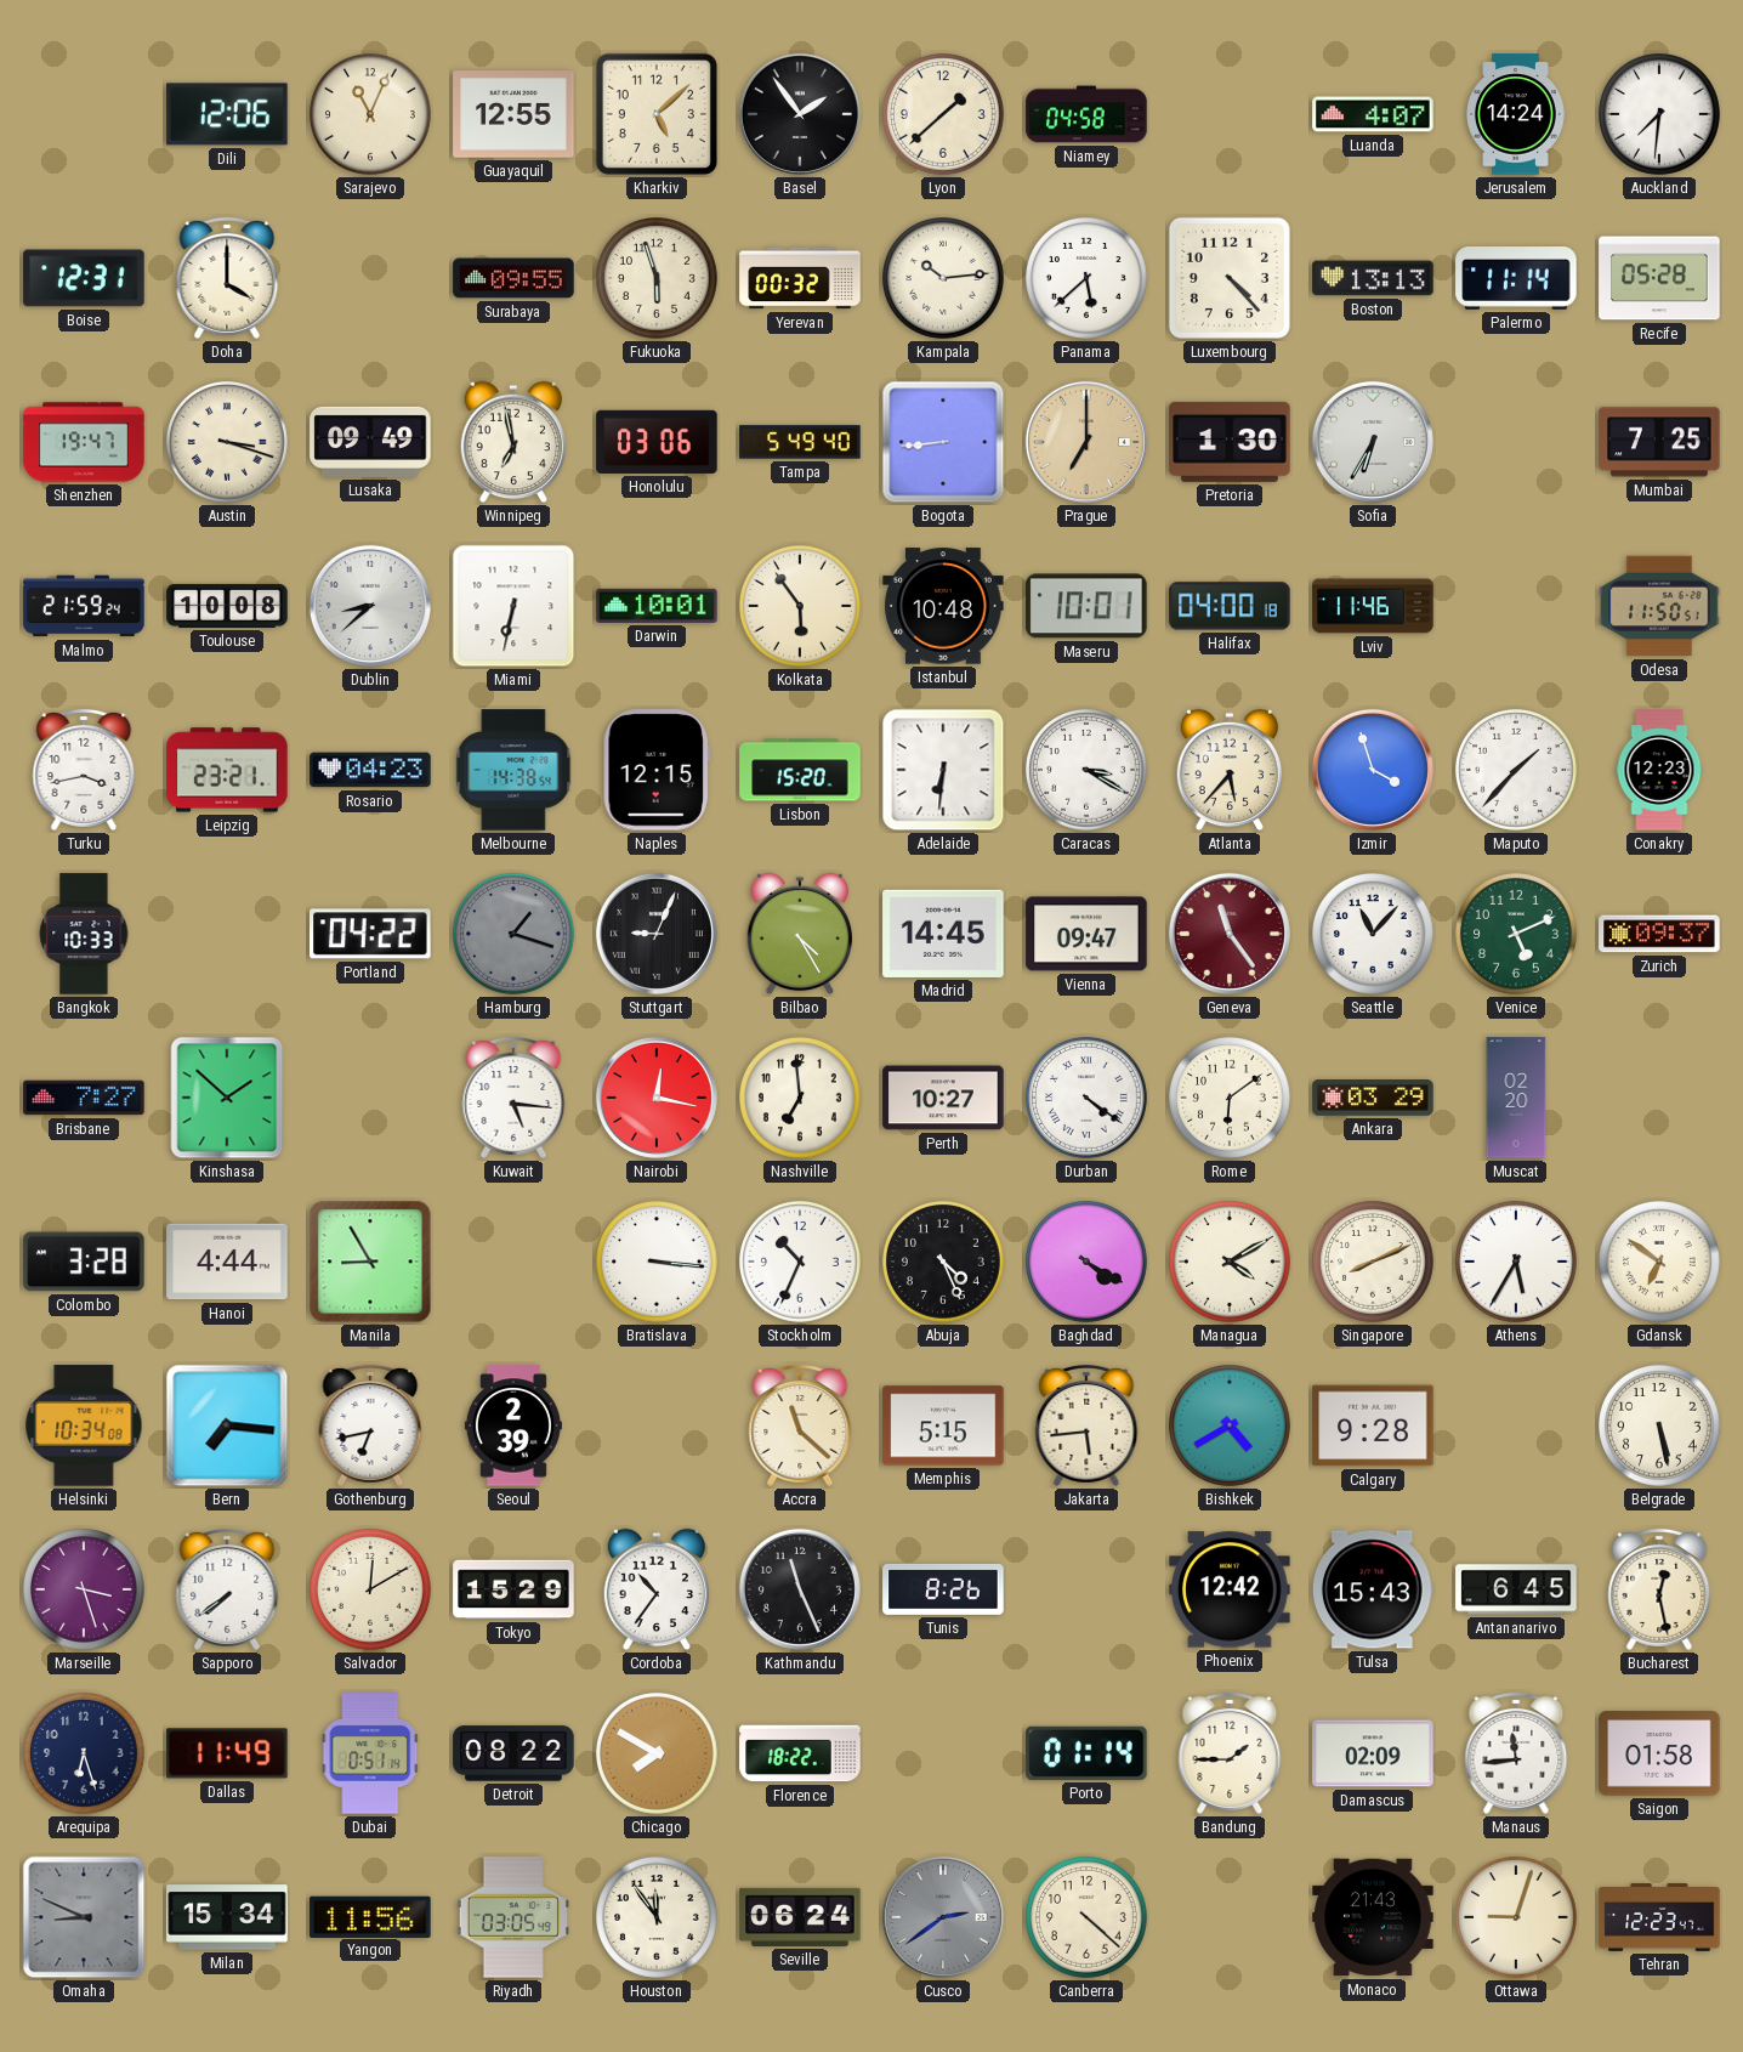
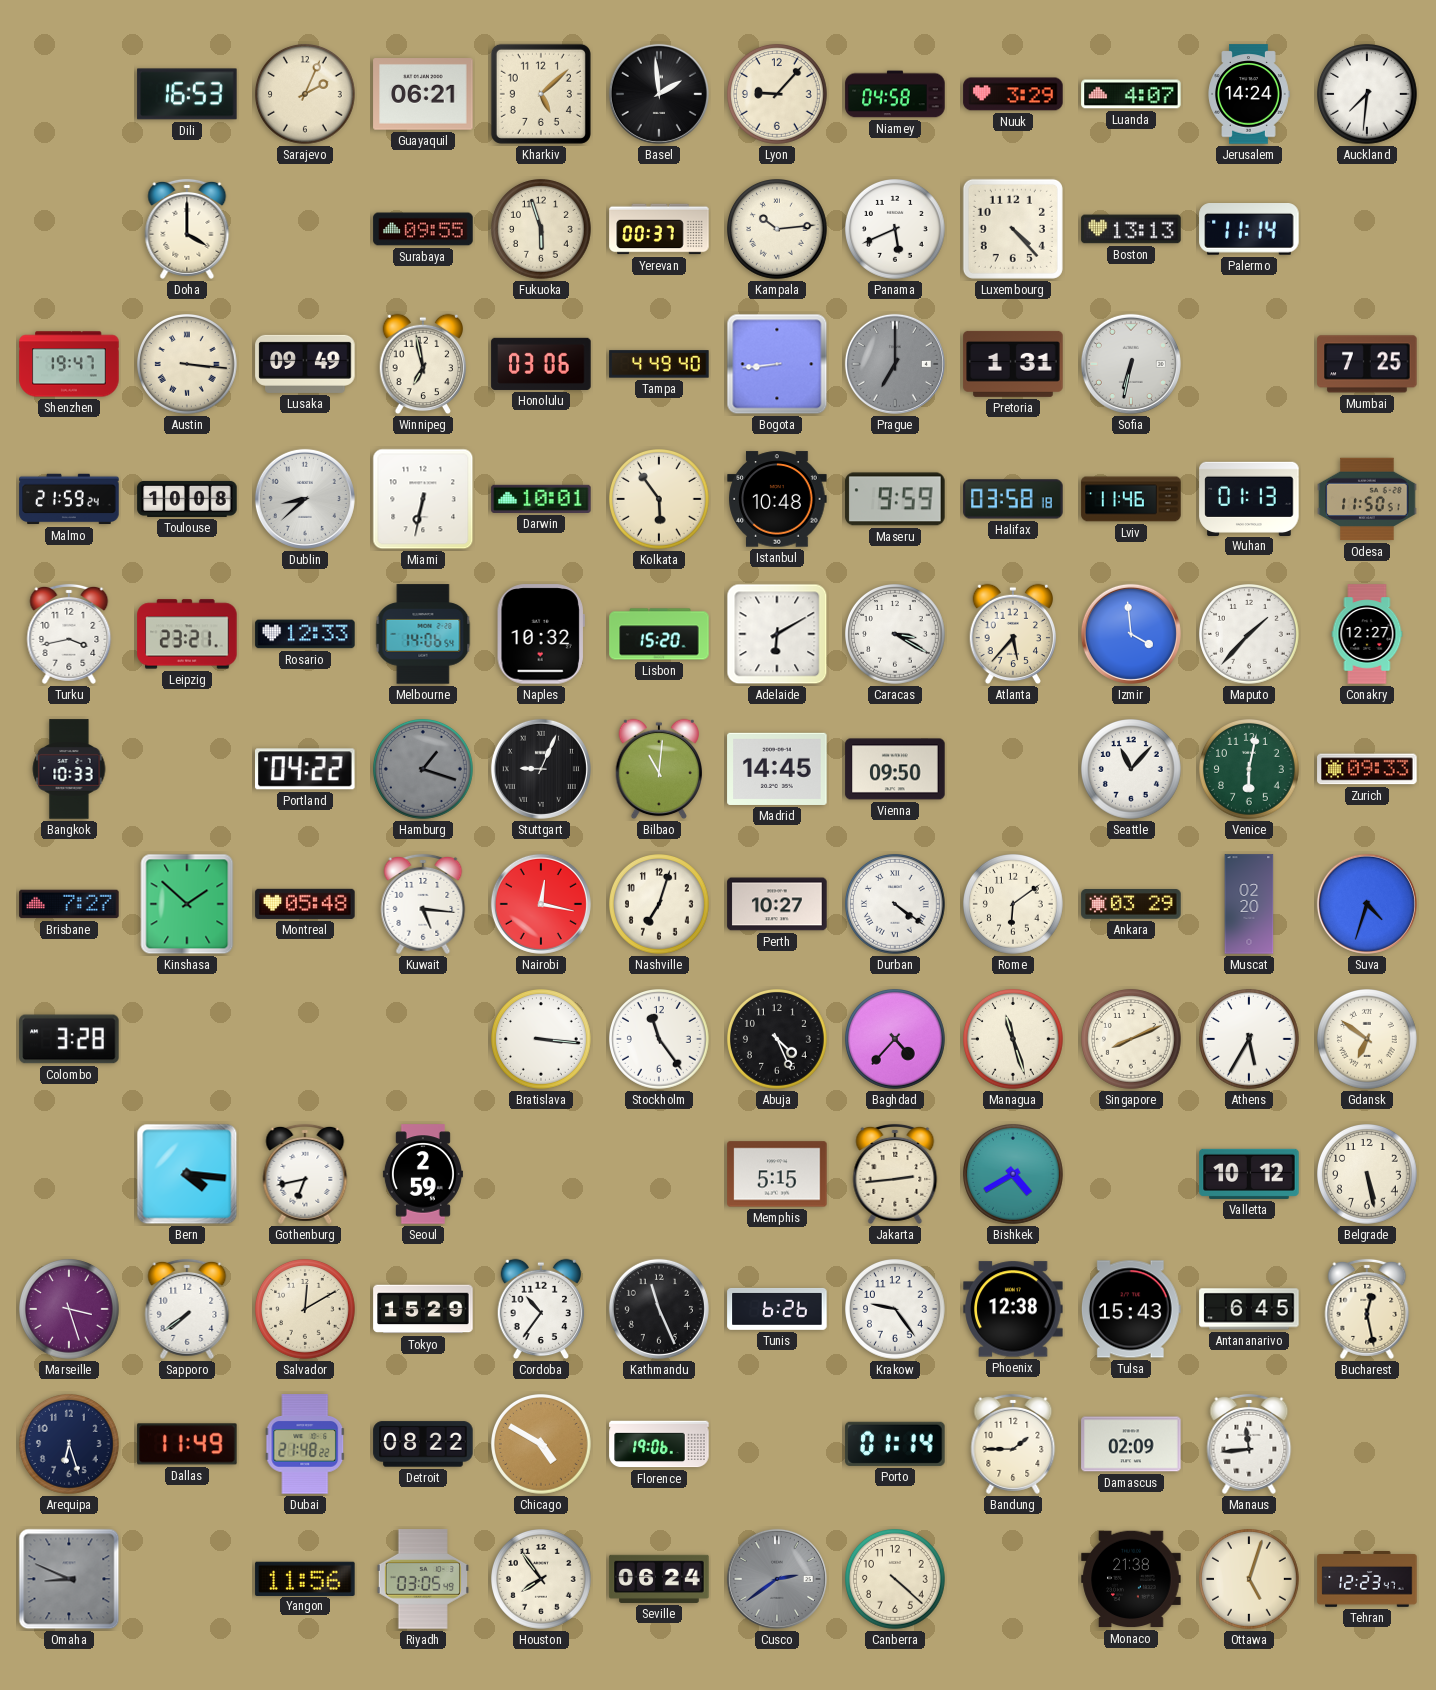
Dili: 12:06 -> 16:53 (187, 94)
Sarajevo: 11:04 -> 2:04 (306, 95)
Guayaquil: 12:55 -> 06:21 (423, 94)
Basel: 1:54 -> 1:59 (659, 94)
Lyon: 1:38 -> 9:07 (778, 95)
Nuuk: none -> 3:29 (1013, 94)
Boise: 12:31 -> none (84, 278)
Yerevan: 00:32 -> 00:37 (659, 229)
Panama: 5:38 -> 5:41 (896, 230)
Recife: 05:28 -> none (1659, 278)
Austin: 3:18 -> 3:16 (188, 365)
Tampa: 5:49 -> 4:49 (659, 364)
Prague dial: champagne -> grey (895, 364)
Pretoria: 1:30 -> 1:31 (1013, 364)
Sofia: 6:35 -> 6:32 (1131, 364)
Maseru: 10:01 -> 9:59 (895, 499)
Halifax: 04:00 -> 03:58 (1013, 499)
Wuhan: none -> 01:13 (1249, 498)
Rosario: 04:23 -> 12:33 (305, 634)
Melbourne: 14:38 -> 14:06 (423, 634)
Naples: 12:15 -> 10:32 (541, 634)
Adelaide: 6:31 -> 6:10 (777, 634)
Izmir: 3:57 -> 3:59 (1131, 634)
Conakry: 12:23 -> 12:27 (1367, 634)
Bilbao: 4:25 -> 11:01 (659, 769)
Vienna: 09:47 -> 09:50 (895, 769)
Geneva: 11:24 -> none (1230, 934)
Venice: 5:11 -> 6:02 (1250, 770)
Zurich: 09:37 -> 09:33 (1367, 769)
Montreal: none -> 05:48 (305, 904)
Nashville: 6:59 -> 7:03 (660, 905)
Suva: none -> 4:33 (1367, 904)
Hanoi: 4:44 -> none (227, 1262)
Manila: 8:55 -> none (370, 1262)
Stockholm: 10:34 -> 11:24 (660, 1040)
Baghdad: 4:20 -> 4:37 (896, 1040)
Managua: 4:10 -> 11:27 (1014, 1040)
Helsinki: 10:34 -> none (84, 1425)
Bern: 7:16 -> 4:16 (187, 1174)
Seoul: 2:39 -> 2:59 (423, 1174)
Accra: 11:22 -> none (800, 1425)
Jakarta: 5:44 -> 2:44 (895, 1174)
Calgary: 9:28 -> none (1373, 1425)
Valletta: none -> 10:12 (1249, 1174)
Tunis: 8:26 -> 6:26 (777, 1309)
Krakow: none -> 9:24 (896, 1310)
Phoenix: 12:42 -> 12:38 (1013, 1309)
Dubai: 0:51 -> 21:48 (305, 1444)
Chicago: 7:50 -> 4:50 (542, 1445)
Florence: 18:22 -> 19:06 (659, 1444)
Saigon: 01:58 -> none (1659, 1753)
Milan: 15:34 -> none (227, 1917)
Houston: 11:54 -> 7:54 (542, 1580)
Monaco: 21:43 -> 21:38 (1131, 1579)
Ottawa: 9:03 -> 5:03 (1250, 1580)
